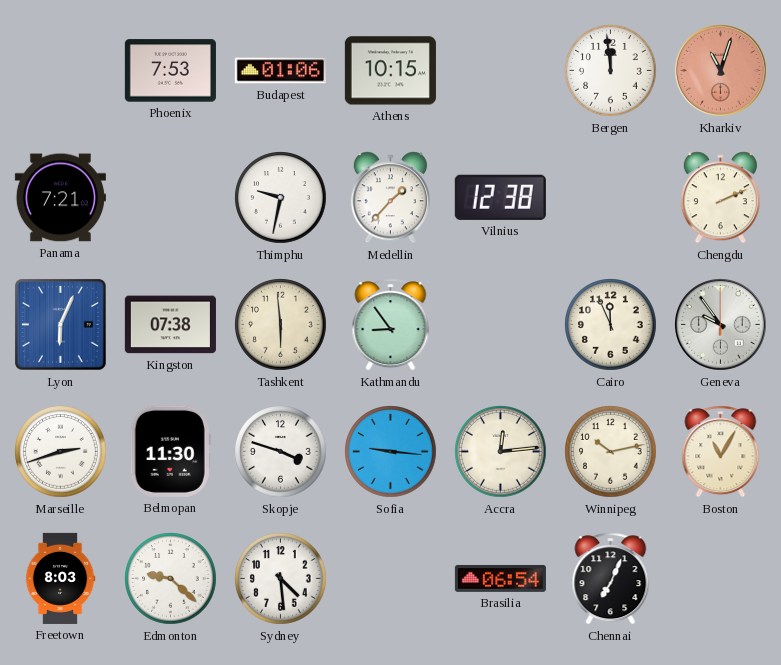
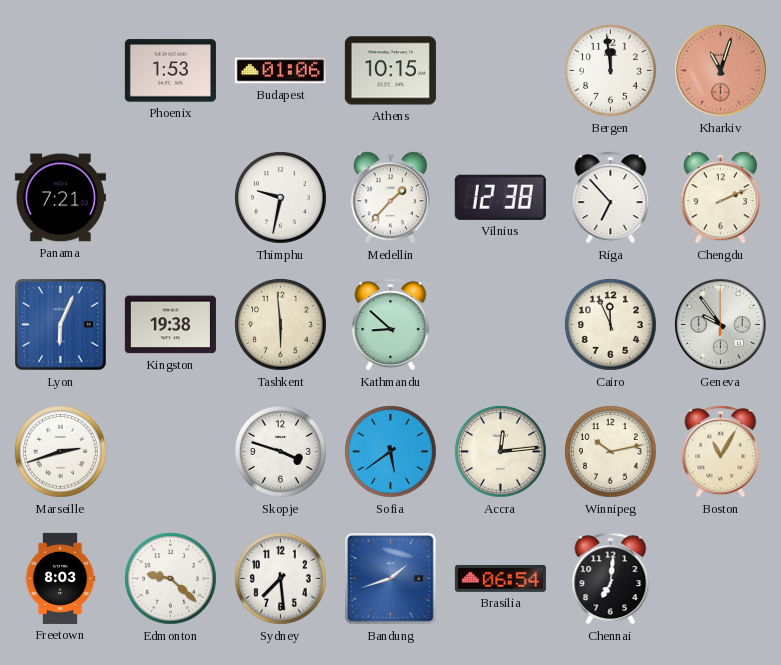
Phoenix: 7:53 -> 1:53 (170, 71)
Riga: none -> 6:53 (611, 198)
Kingston: 07:38 -> 19:38 (170, 325)
Kathmandu: 8:54 -> 8:52 (391, 325)
Belmopan: 11:30 -> none (170, 451)
Sofia: 9:16 -> 5:39 (391, 452)
Sydney: 4:29 -> 7:29 (281, 579)
Bandung: none -> 1:42 (391, 579)
Chennai: 7:04 -> 7:01 (611, 579)
